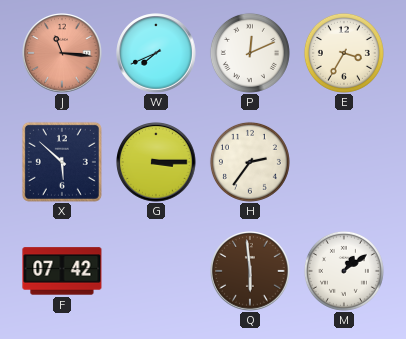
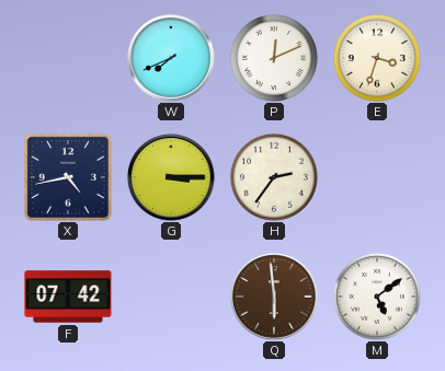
J: 11:16 -> none (62, 53)
E: 3:35 -> 3:33 (377, 58)
X: 5:52 -> 4:43 (68, 177)
M: 1:09 -> 5:09 (377, 297)
